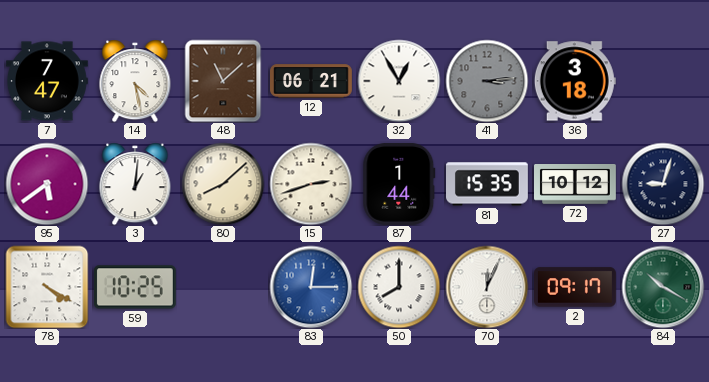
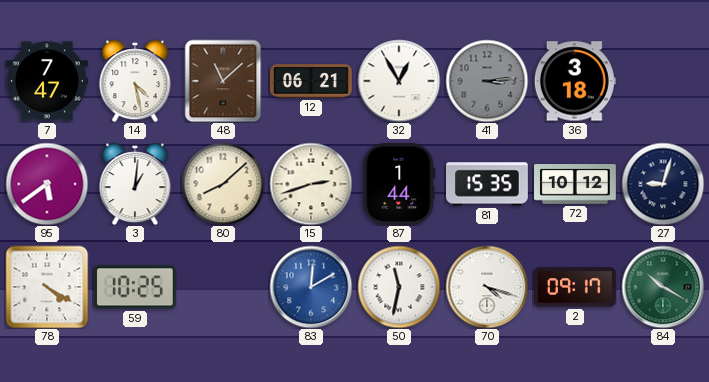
83: 12:15 -> 12:10 (311, 287)
50: 8:00 -> 11:32 (399, 287)
70: 12:04 -> 4:18 (487, 287)
